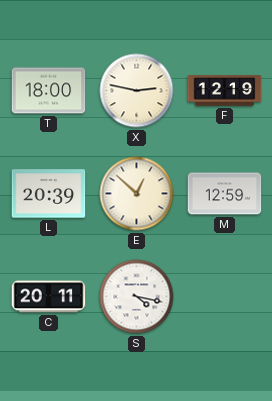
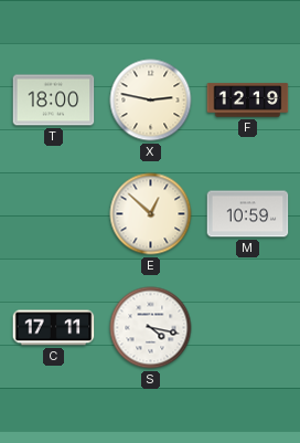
L: 20:39 -> none (49, 194)
M: 12:59 -> 10:59 (248, 214)
C: 20:11 -> 17:11 (54, 328)
